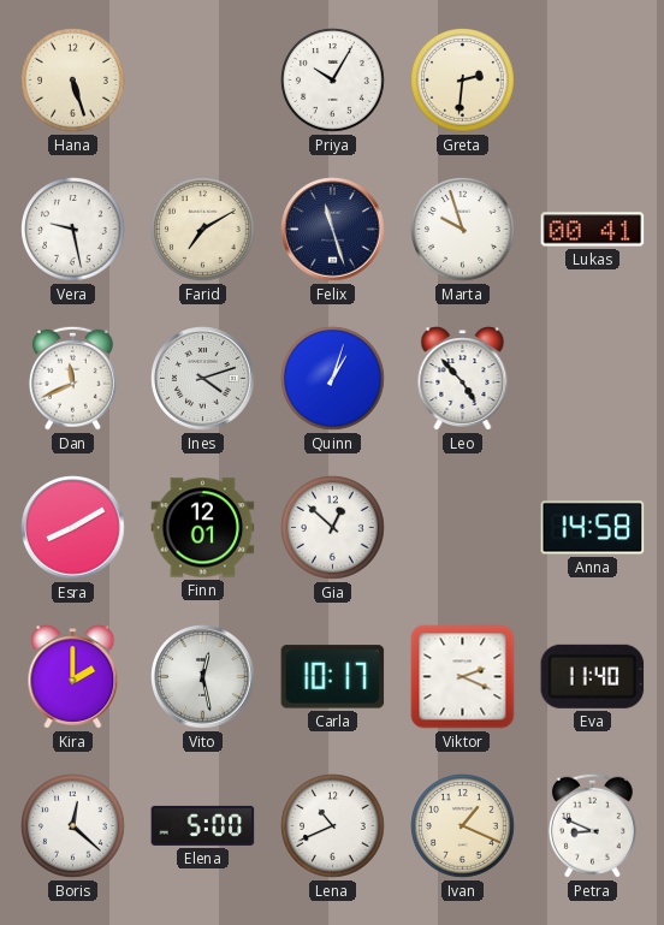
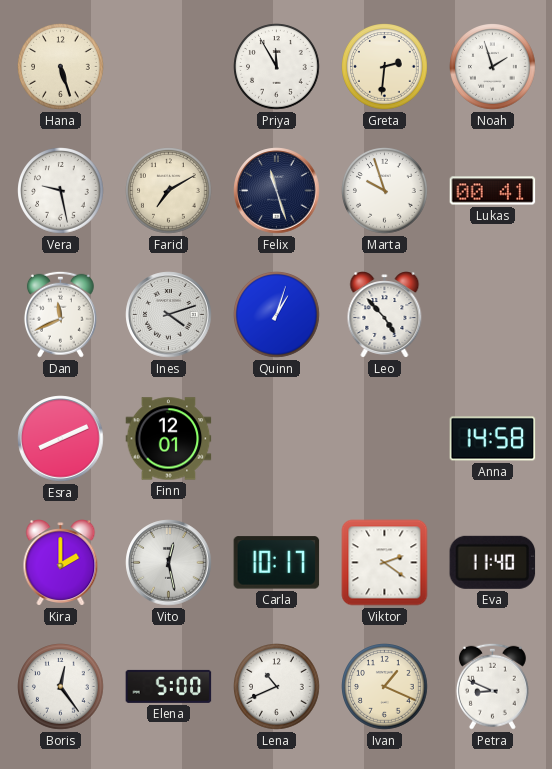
Priya: 10:05 -> 11:55 (277, 67)
Noah: none -> 1:57 (493, 67)
Esra: 8:10 -> 8:11 (61, 439)
Gia: 12:52 -> none (333, 528)
Viktor: 2:19 -> 2:21 (385, 563)
Boris: 12:22 -> 12:24 (61, 687)
